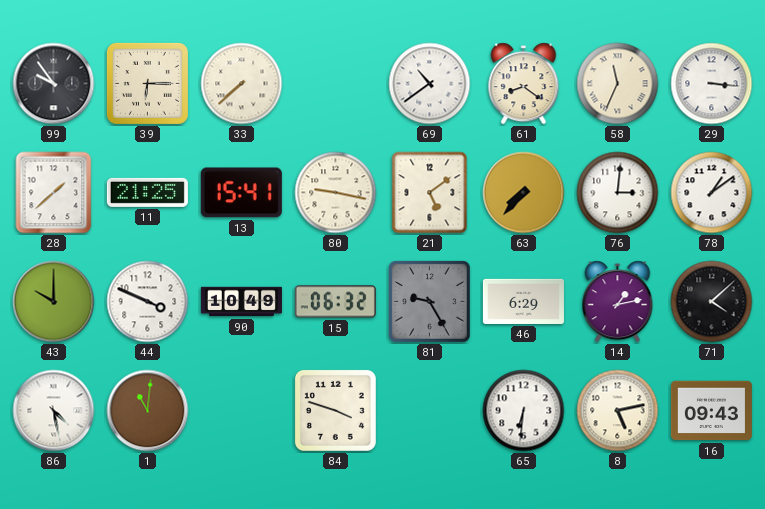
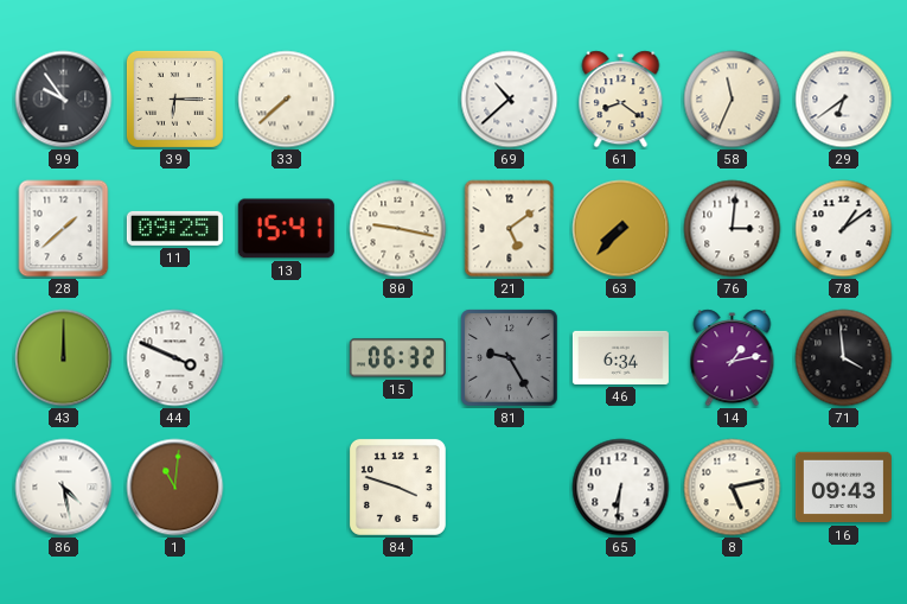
69: 10:39 -> 10:38 (510, 100)
29: 3:16 -> 6:39 (844, 100)
11: 21:25 -> 09:25 (174, 228)
43: 10:00 -> 12:00 (64, 358)
90: 10:49 -> none (241, 302)
46: 6:29 -> 6:34 (620, 357)
71: 4:08 -> 3:59 (844, 358)
